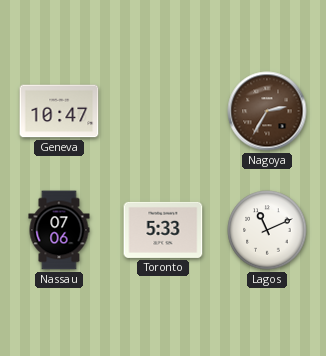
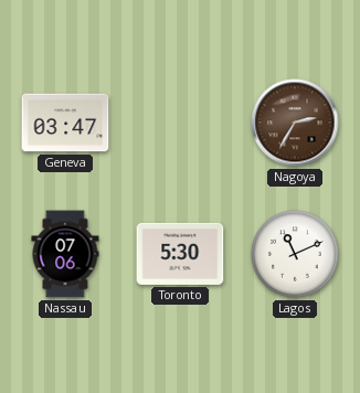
Geneva: 10:47 -> 03:47 (65, 123)
Toronto: 5:33 -> 5:30 (180, 254)
